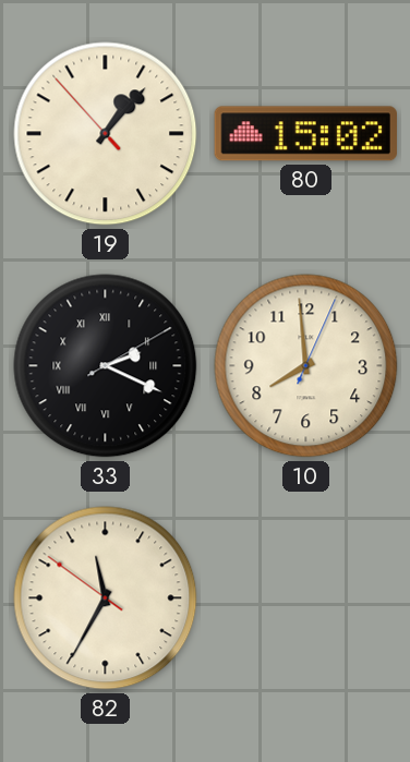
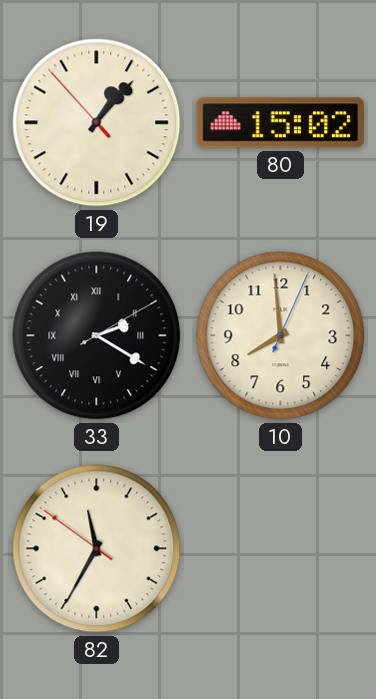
33: 2:19 -> 2:20 (97, 336)
